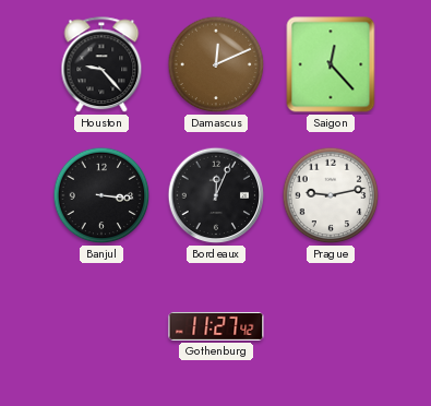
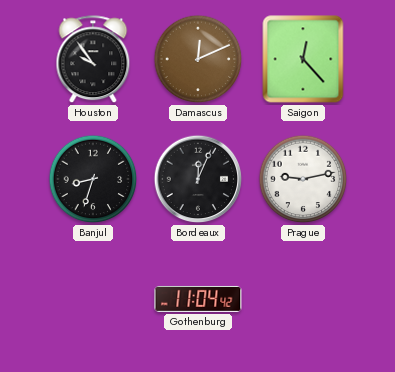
Houston: 9:23 -> 9:54 (93, 60)
Banjul: 3:16 -> 8:33 (93, 179)
Gothenburg: 11:27 -> 11:04 (198, 299)
